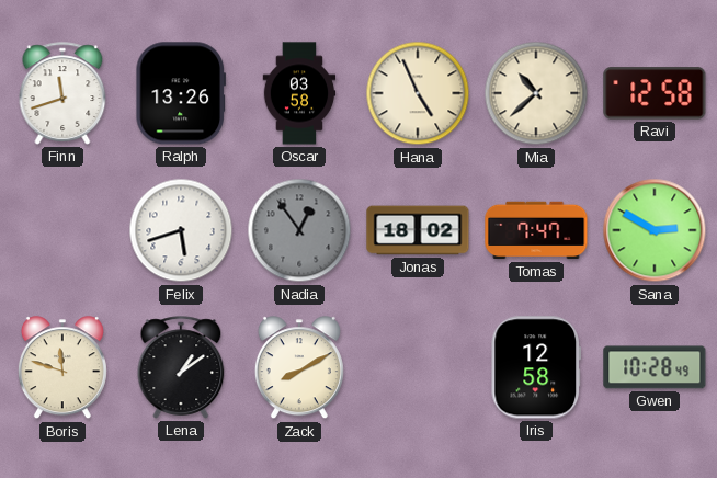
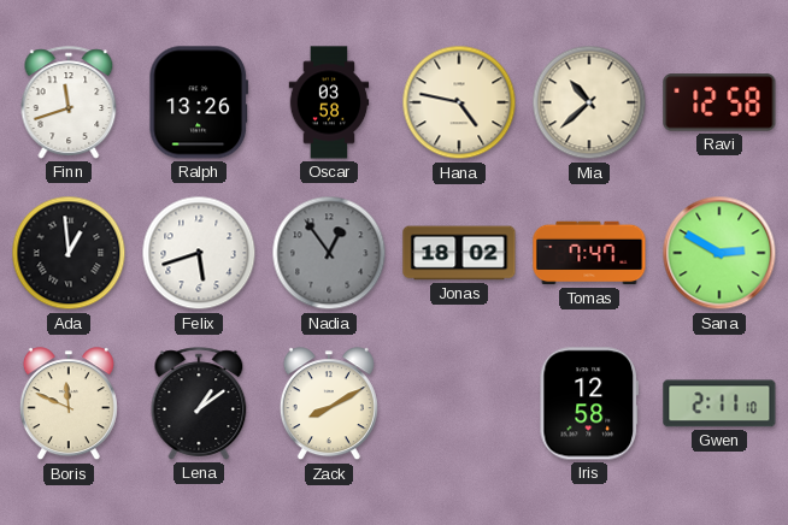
Hana: 4:56 -> 4:47 (459, 102)
Ada: none -> 12:59 (69, 253)
Boris: 11:48 -> 11:49 (69, 405)
Gwen: 10:28 -> 2:11 (719, 403)
